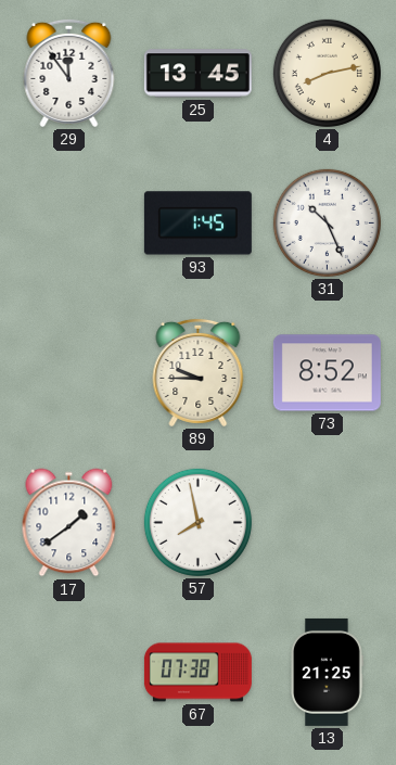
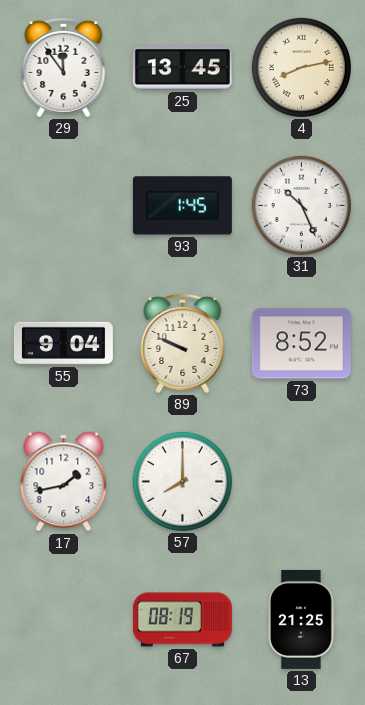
55: none -> 9:04 (63, 343)
89: 9:45 -> 9:49 (183, 343)
17: 1:39 -> 1:43 (64, 482)
57: 7:58 -> 8:00 (182, 481)
67: 07:38 -> 08:19 (182, 620)
